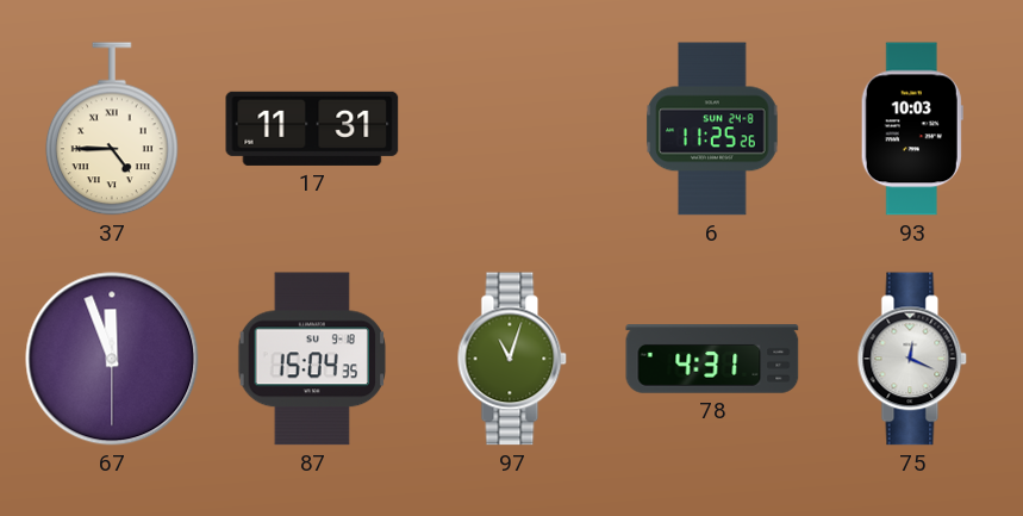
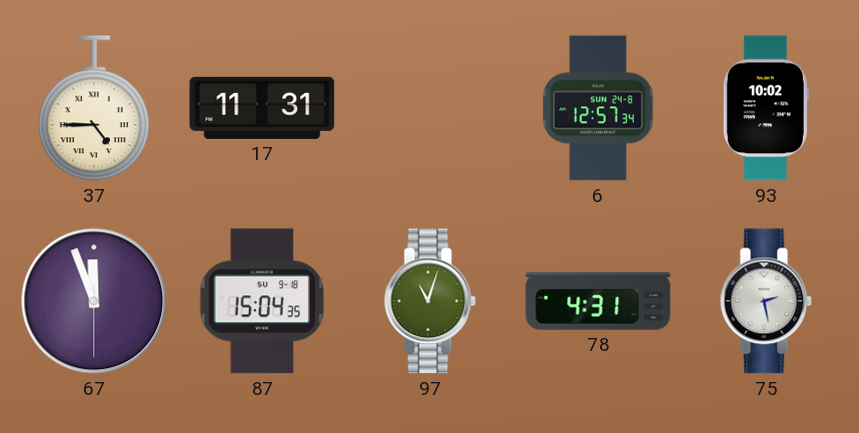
6: 11:25 -> 12:57 (598, 108)
93: 10:03 -> 10:02 (766, 108)
75: 12:19 -> 2:28 (766, 301)
